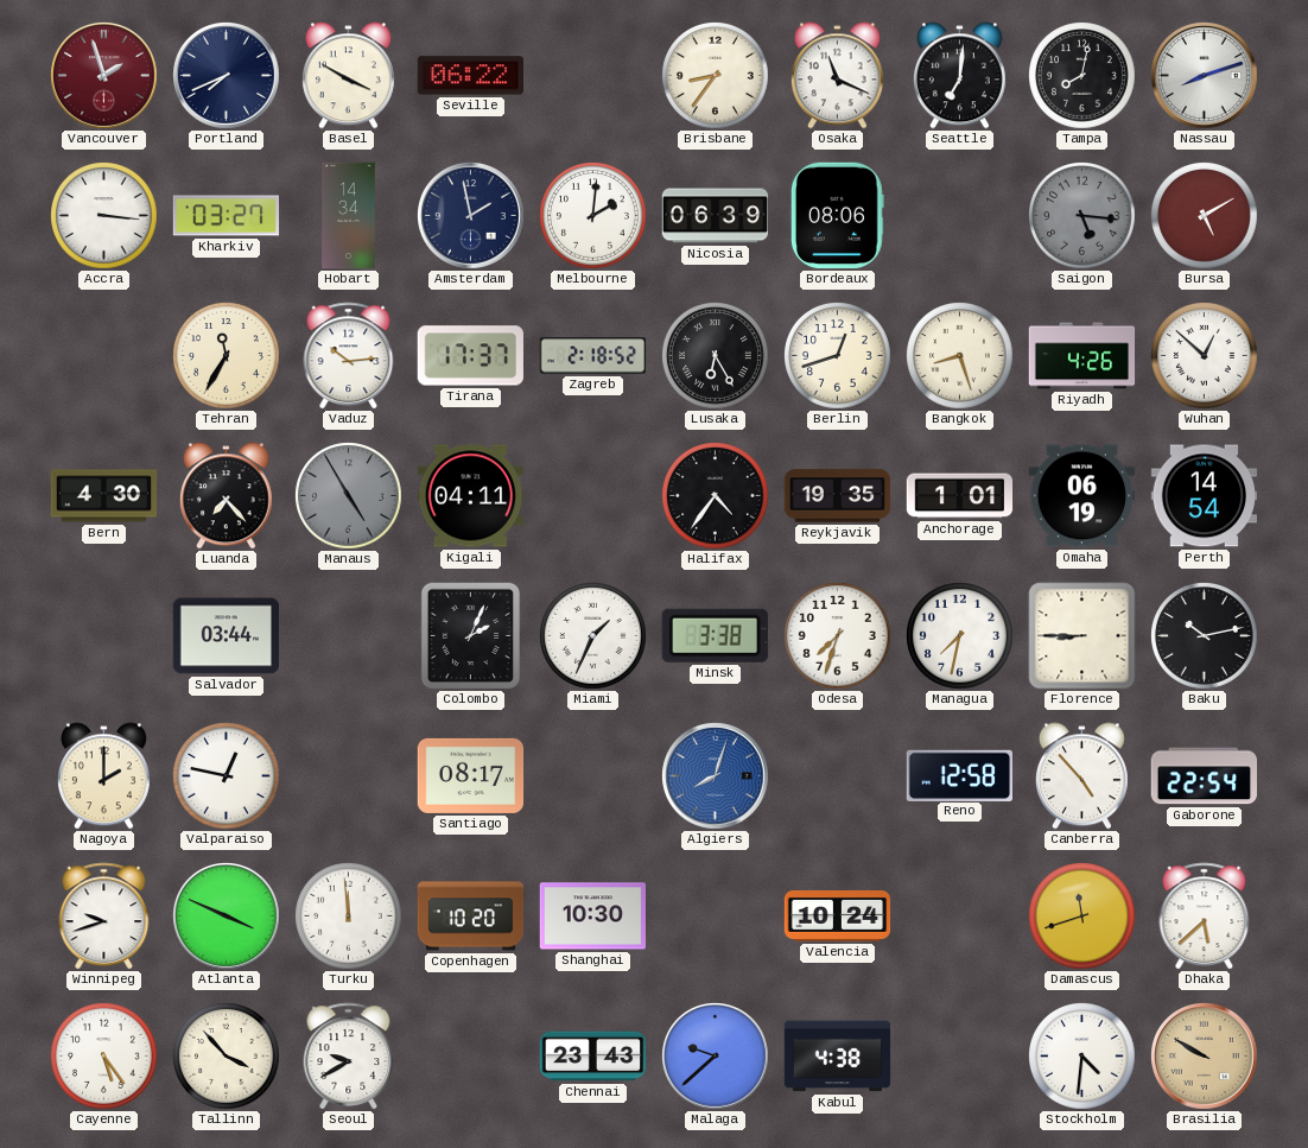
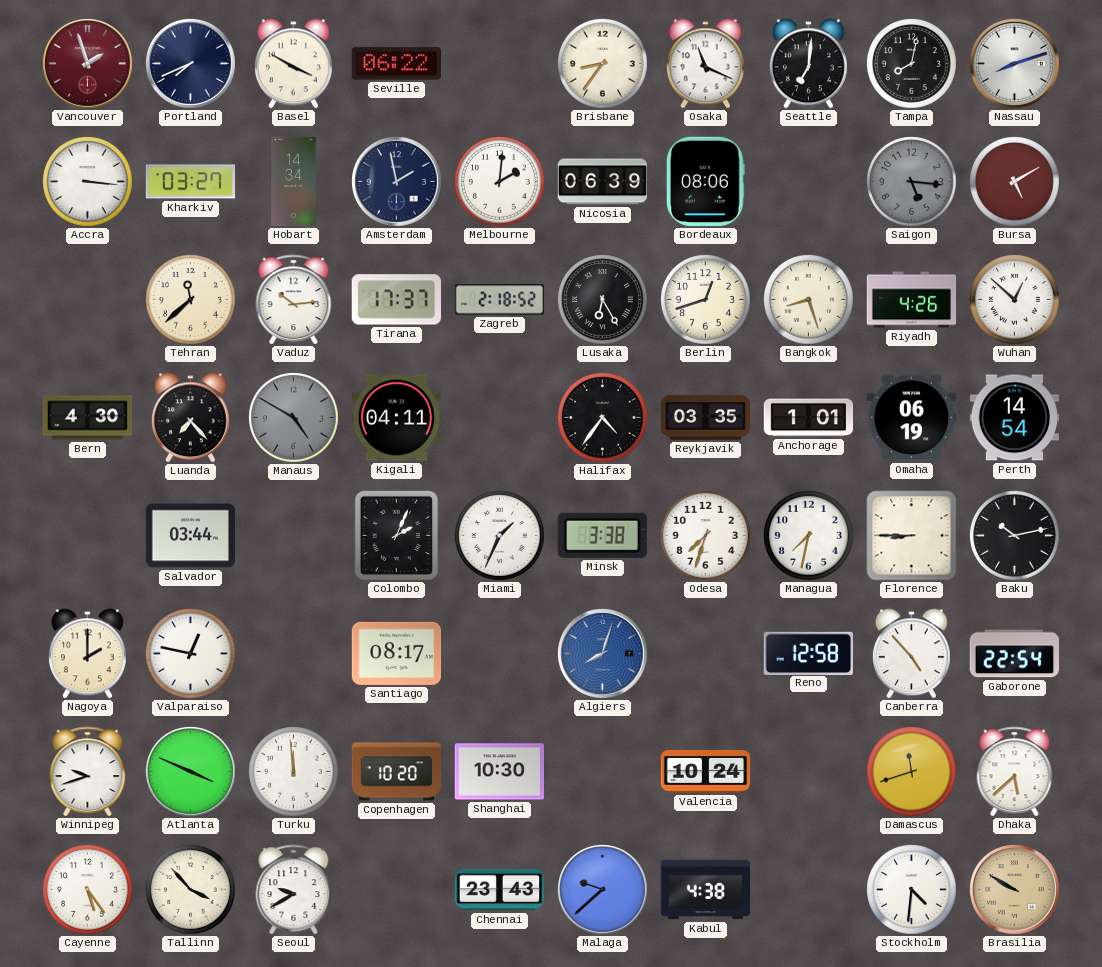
Tehran: 11:35 -> 11:38 (191, 300)
Manaus: 4:55 -> 4:50 (294, 418)
Reykjavik: 19:35 -> 03:35 (706, 418)
